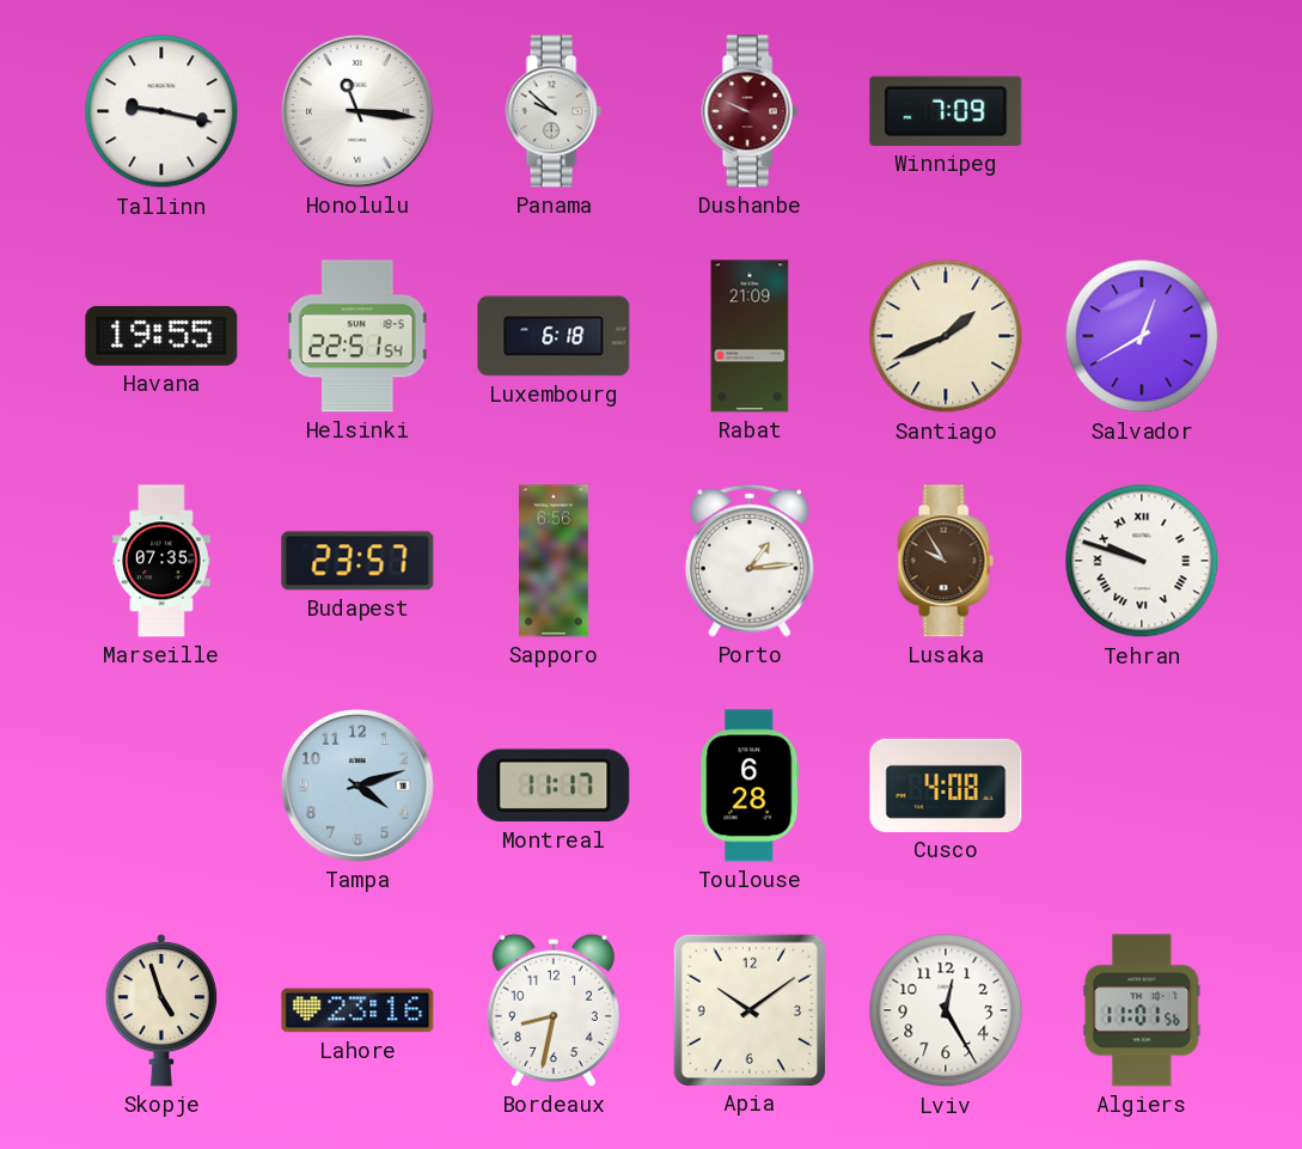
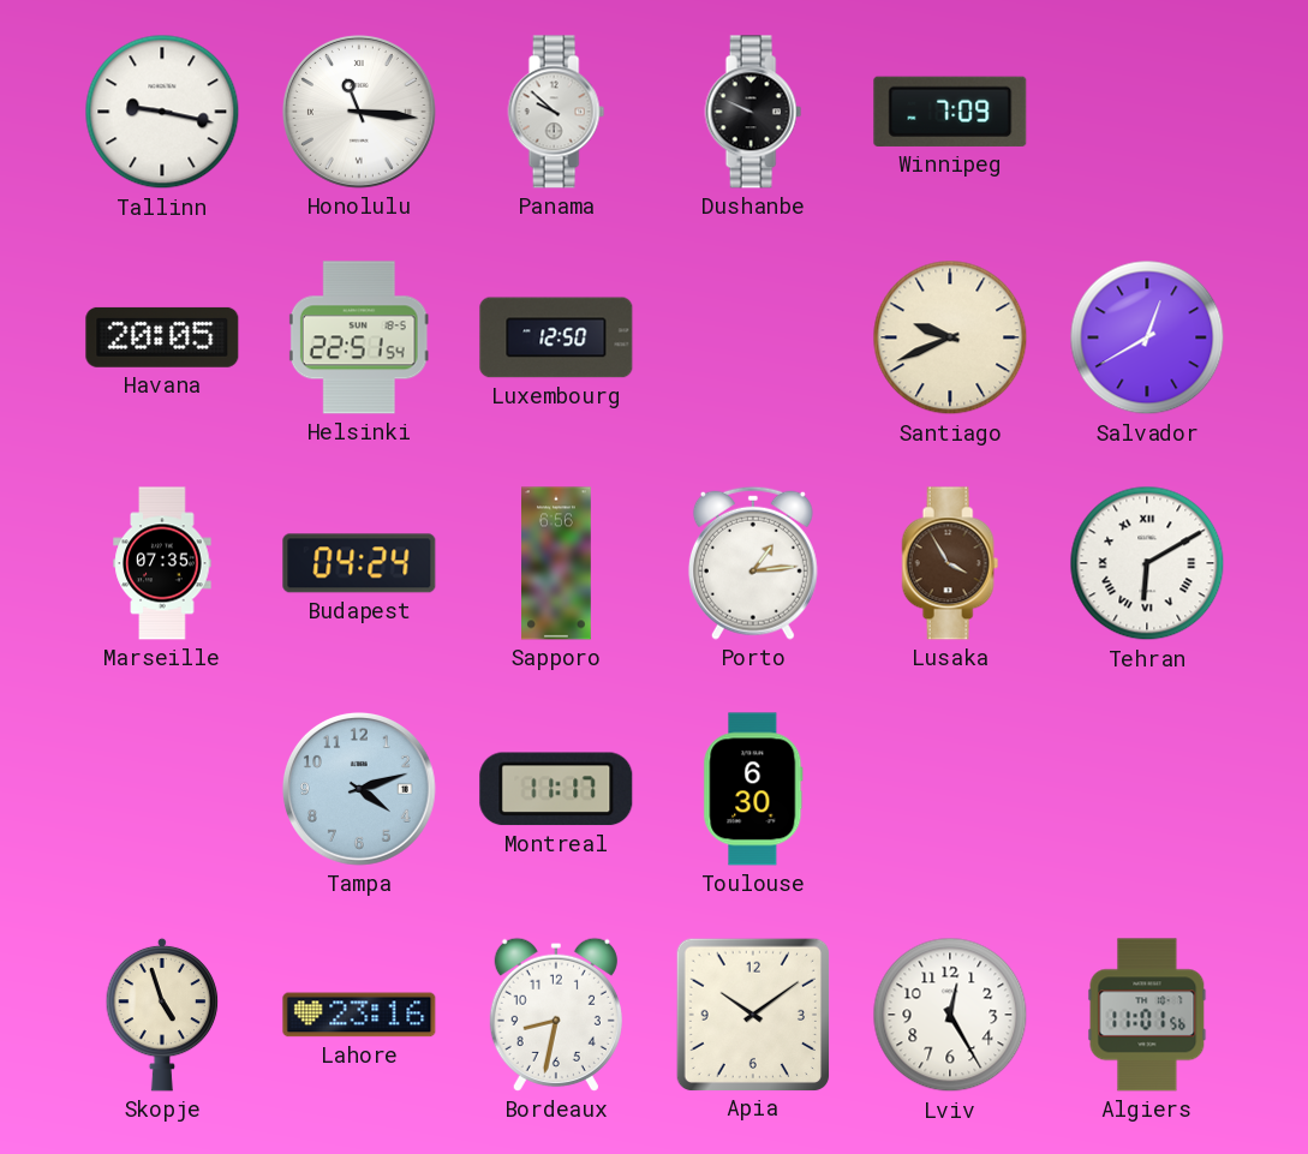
Dushanbe dial: burgundy -> black (753, 112)
Havana: 19:55 -> 20:05 (162, 337)
Luxembourg: 6:18 -> 12:50 (556, 337)
Rabat: 21:09 -> none (750, 336)
Santiago: 1:41 -> 9:41 (950, 337)
Budapest: 23:57 -> 04:24 (359, 563)
Lusaka: 9:55 -> 3:55 (950, 563)
Tehran: 9:48 -> 6:10 (1147, 563)
Toulouse: 6:28 -> 6:30 (753, 789)
Cusco: 4:08 -> none (946, 786)
